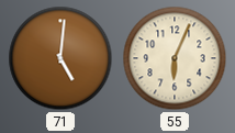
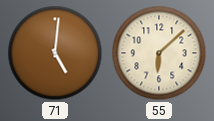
55: 6:04 -> 6:08 (159, 53)
